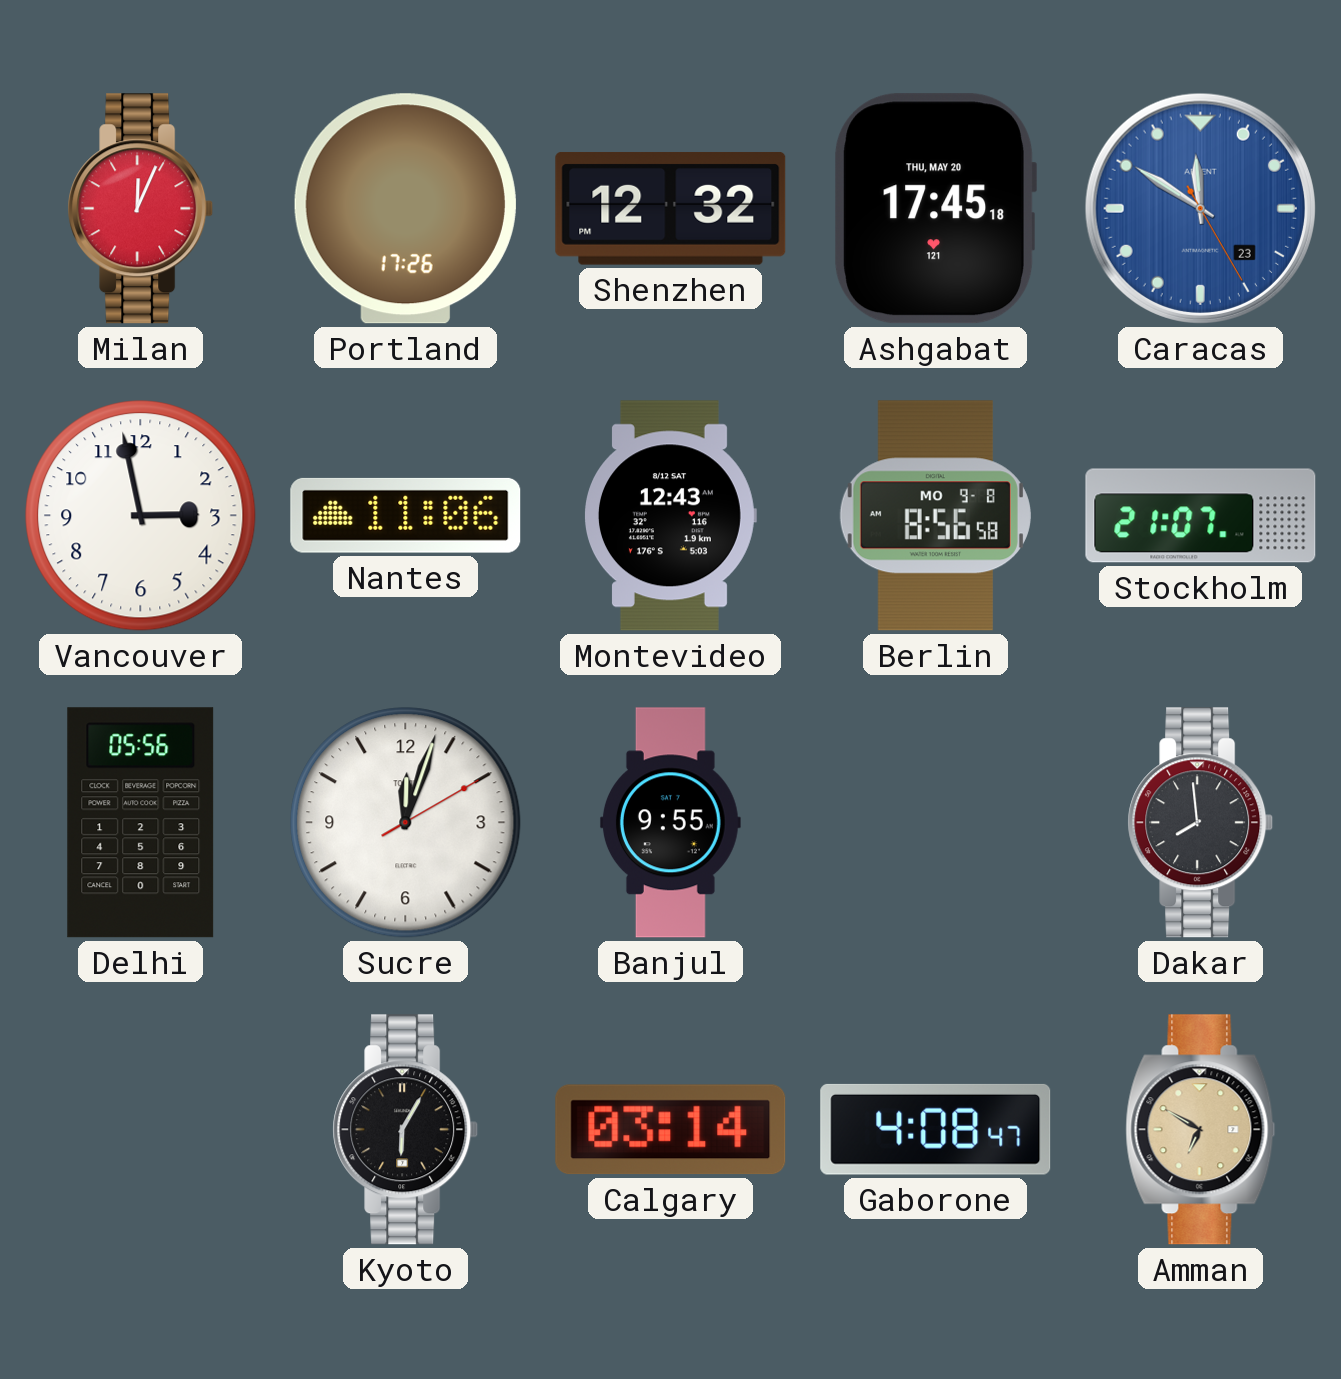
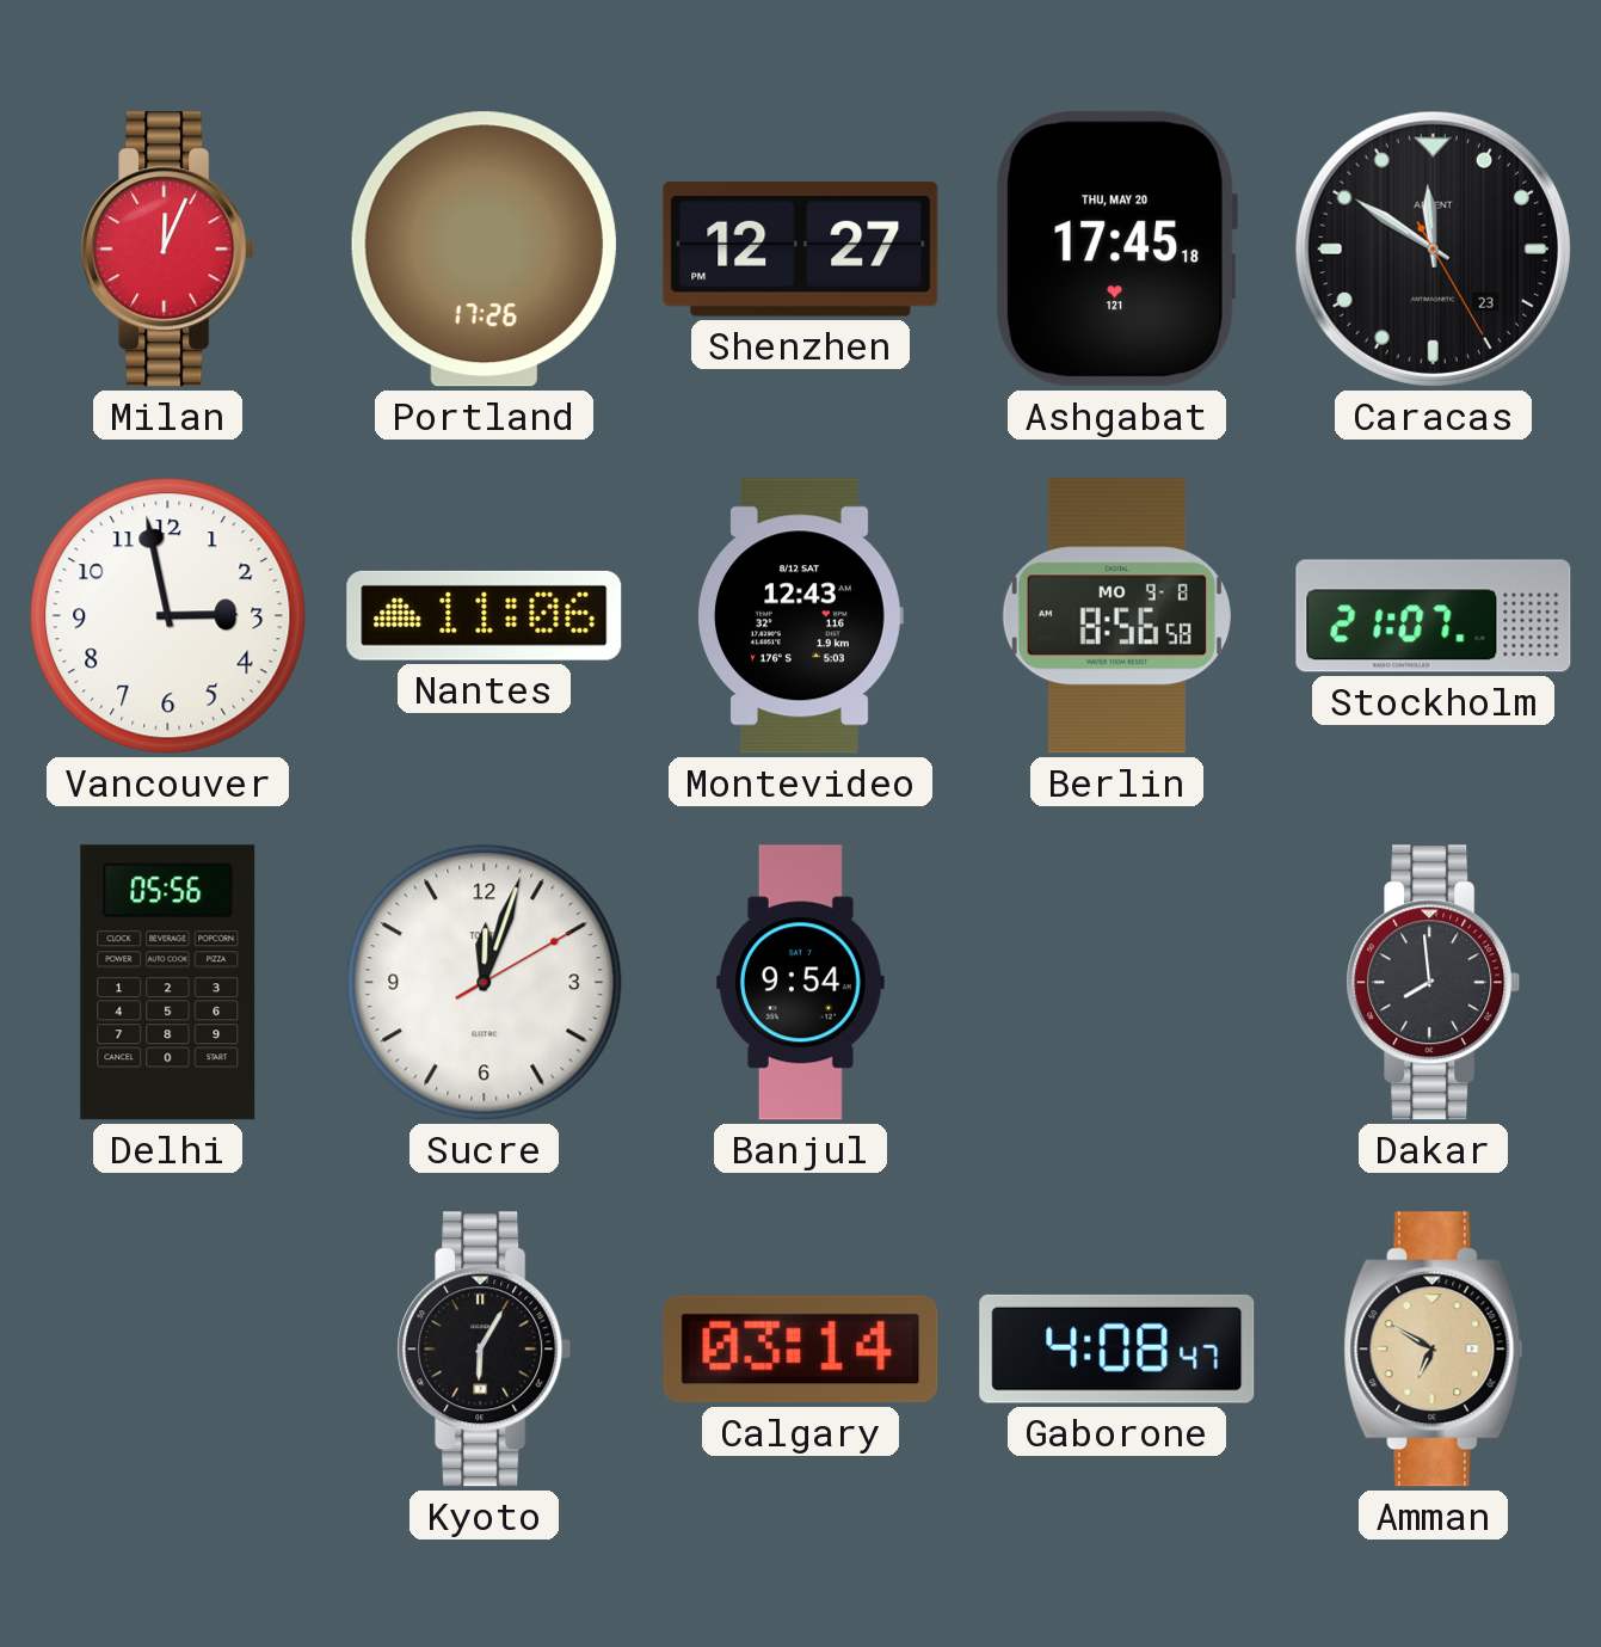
Shenzhen: 12:32 -> 12:27 (801, 248)
Caracas dial: blue -> black (1433, 248)
Banjul: 9:55 -> 9:54 (800, 983)
